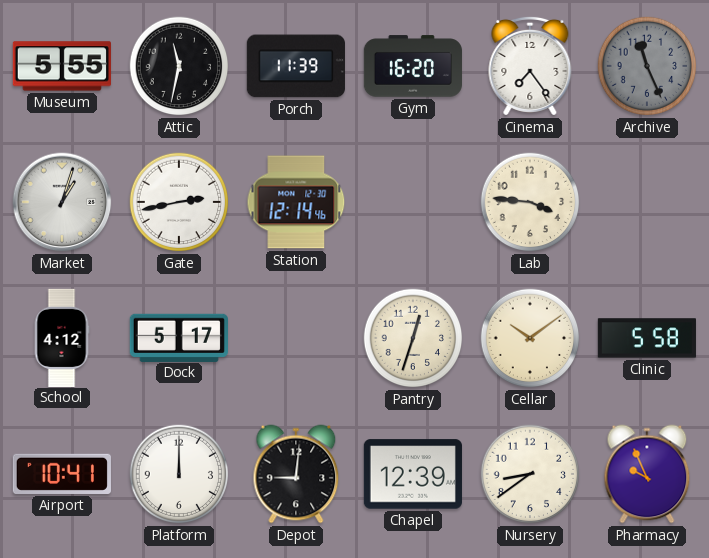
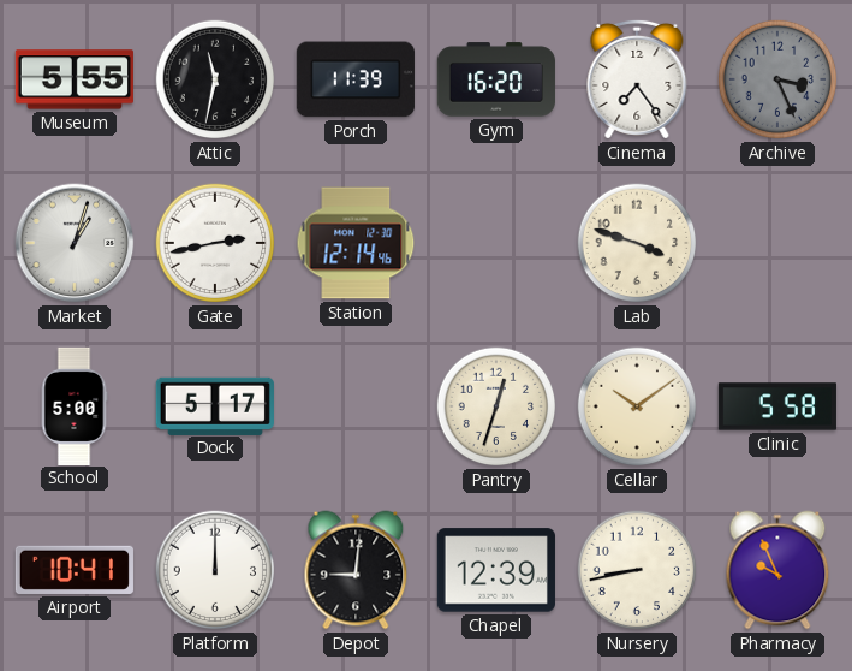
Archive: 11:26 -> 3:26 (777, 79)
Lab: 3:46 -> 3:48 (637, 243)
School: 4:12 -> 5:00 (75, 405)
Nursery: 8:39 -> 8:43 (637, 570)
